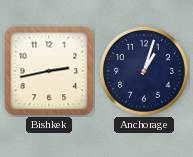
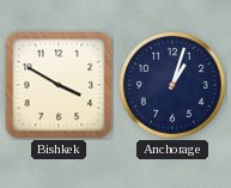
Bishkek: 2:43 -> 3:50 (59, 85)
